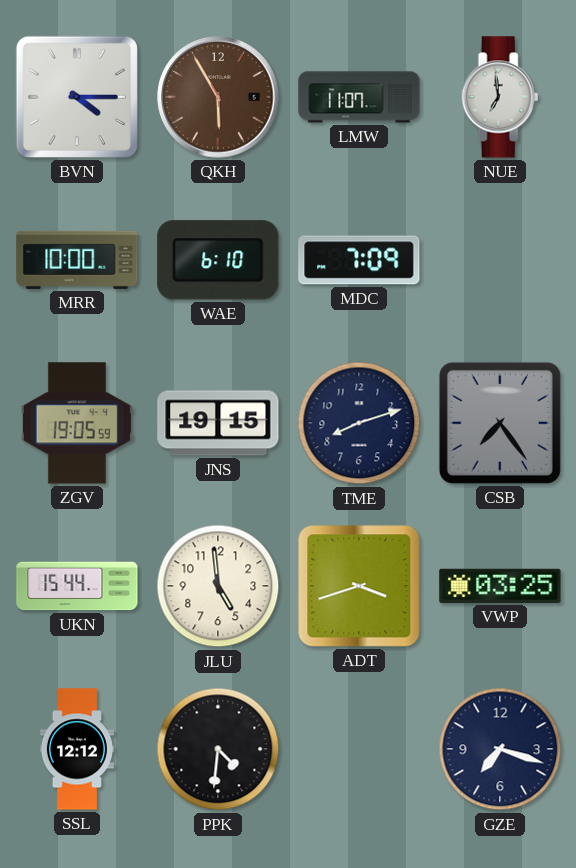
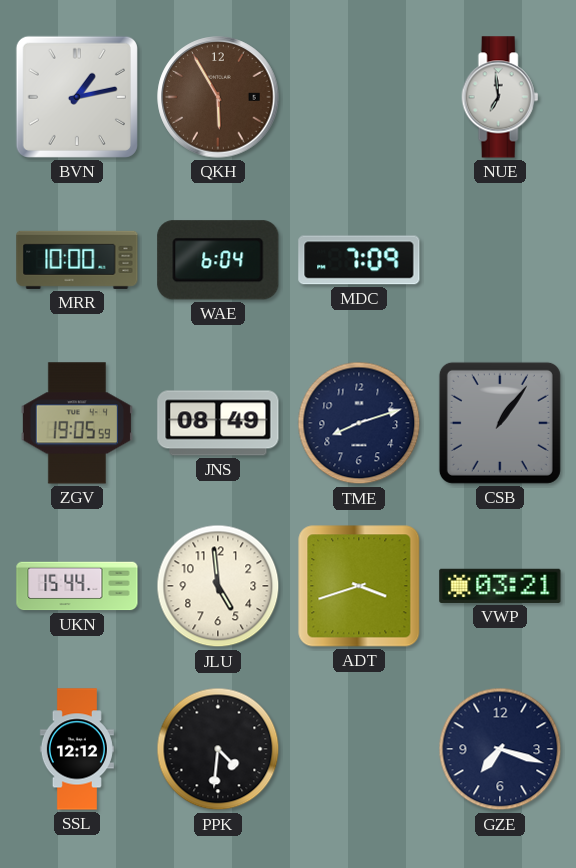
BVN: 4:15 -> 1:13 (77, 97)
LMW: 11:07 -> none (359, 97)
WAE: 6:10 -> 6:04 (218, 260)
JNS: 19:15 -> 08:49 (218, 423)
CSB: 7:24 -> 1:06 (500, 423)
VWP: 03:25 -> 03:21 (500, 586)
